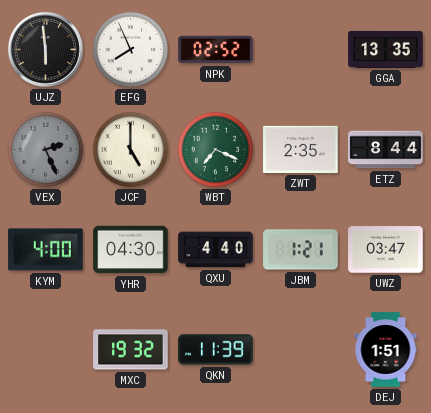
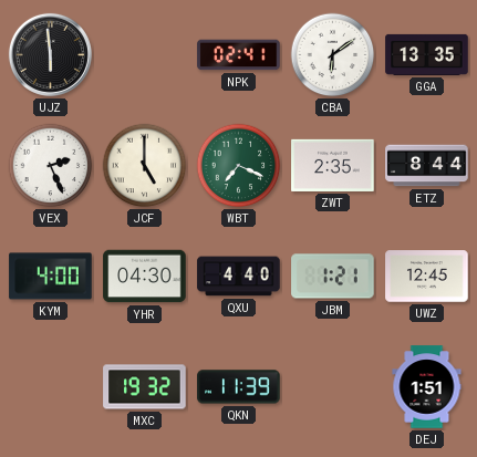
EFG: 7:56 -> none (131, 50)
NPK: 02:52 -> 02:41 (239, 55)
CBA: none -> 6:09 (333, 55)
VEX dial: grey -> white (51, 166)
UWZ: 03:47 -> 12:45 (427, 277)
